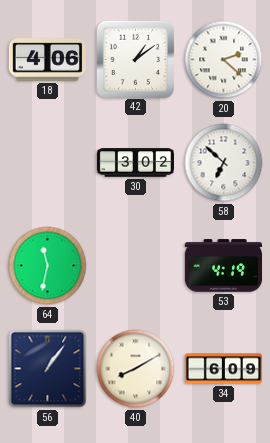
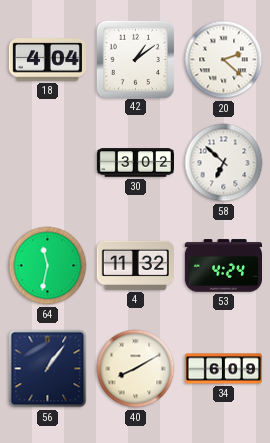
18: 4:06 -> 4:04 (47, 60)
4: none -> 11:32 (135, 265)
53: 4:19 -> 4:24 (223, 266)
